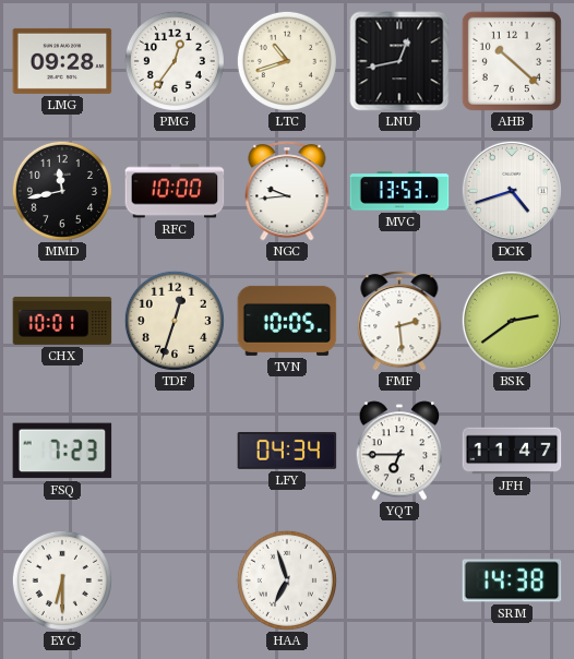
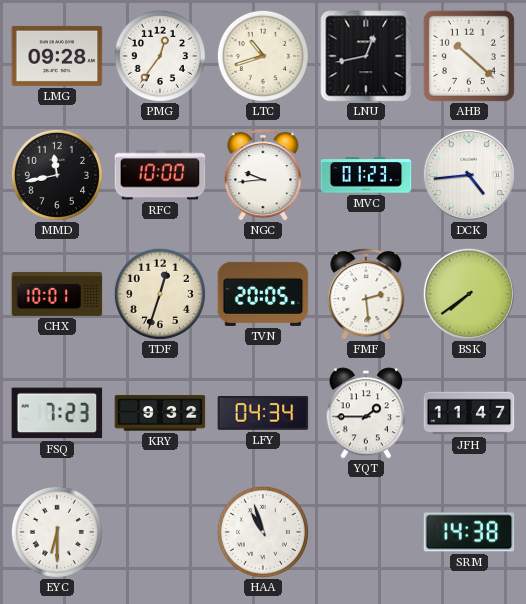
MVC: 13:53 -> 01:23 (366, 175)
DCK: 4:42 -> 4:44 (469, 175)
TVN: 10:05 -> 20:05 (263, 294)
BSK: 2:39 -> 7:39 (469, 294)
KRY: none -> 9:32 (160, 413)
YQT: 6:45 -> 1:45 (366, 413)
HAA: 6:57 -> 10:57 (263, 532)
